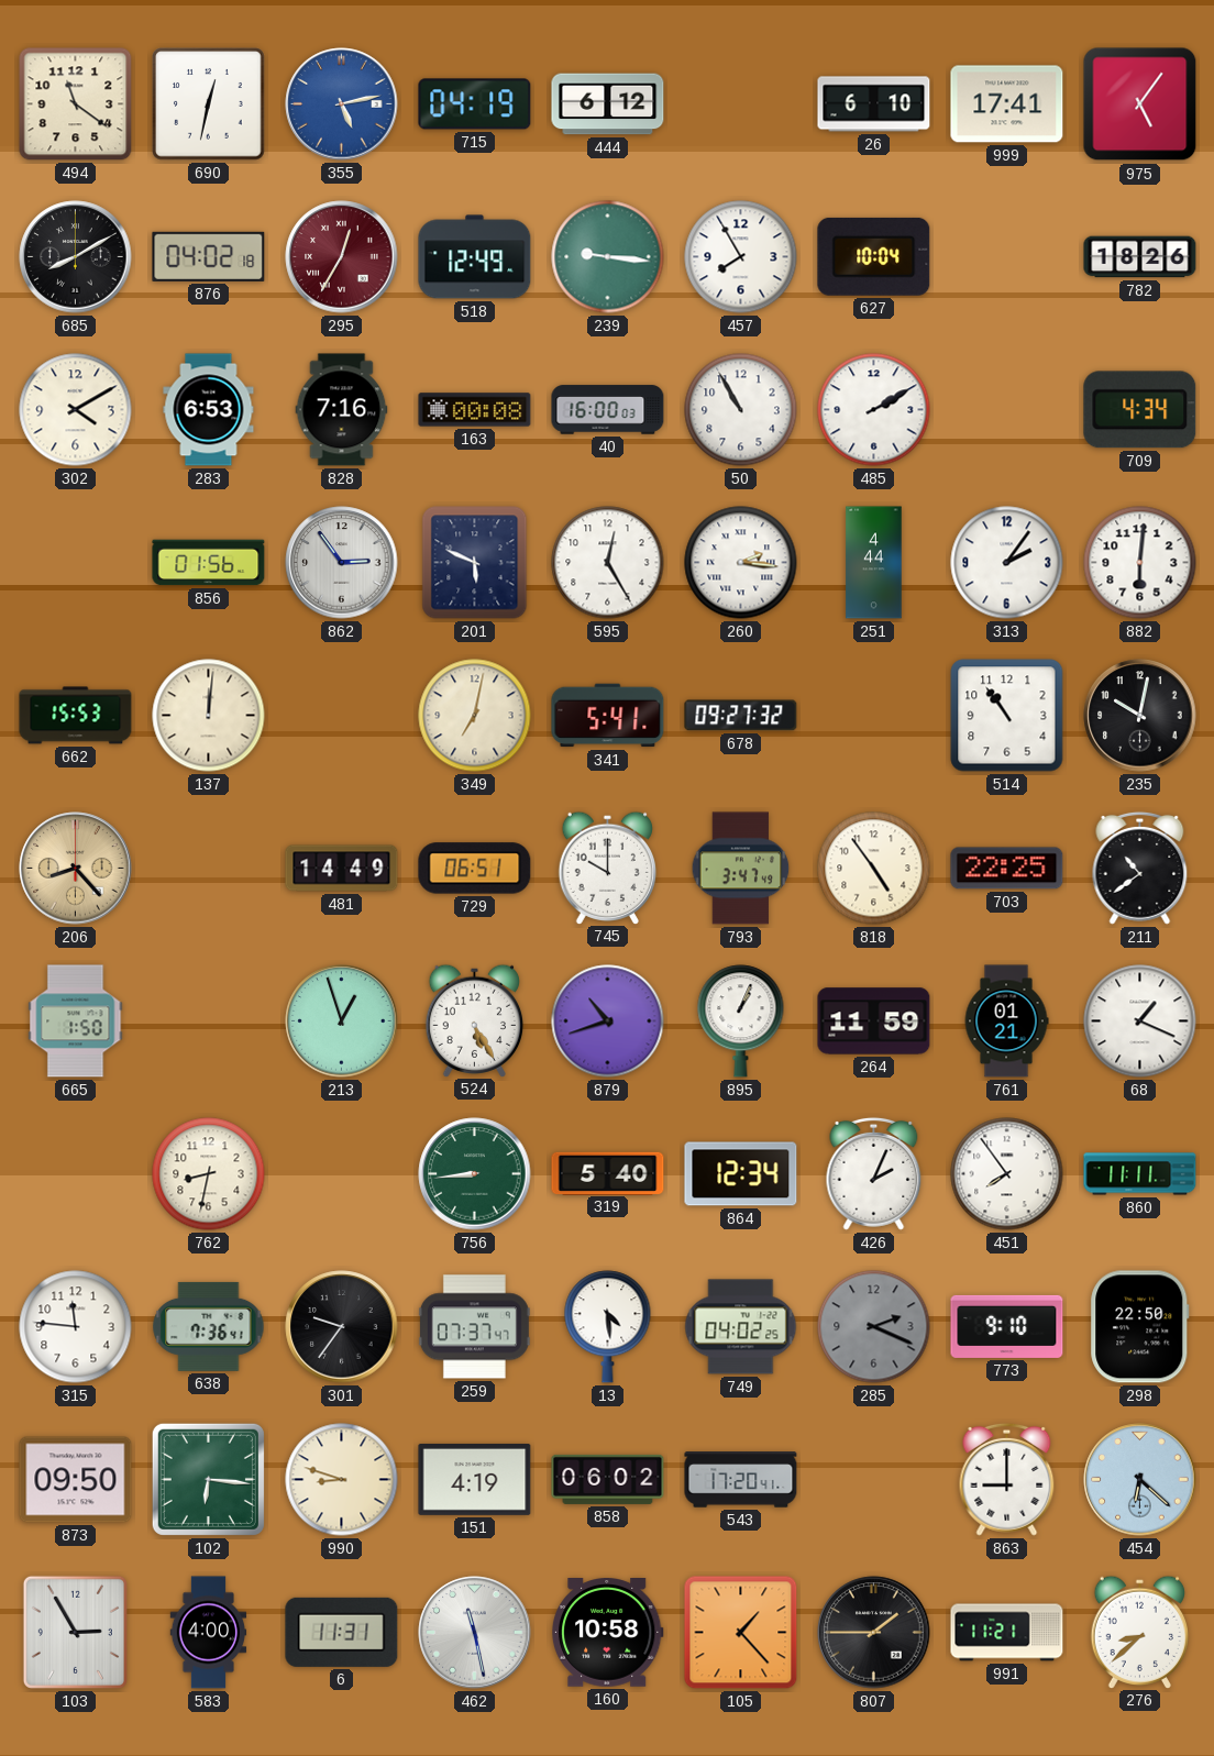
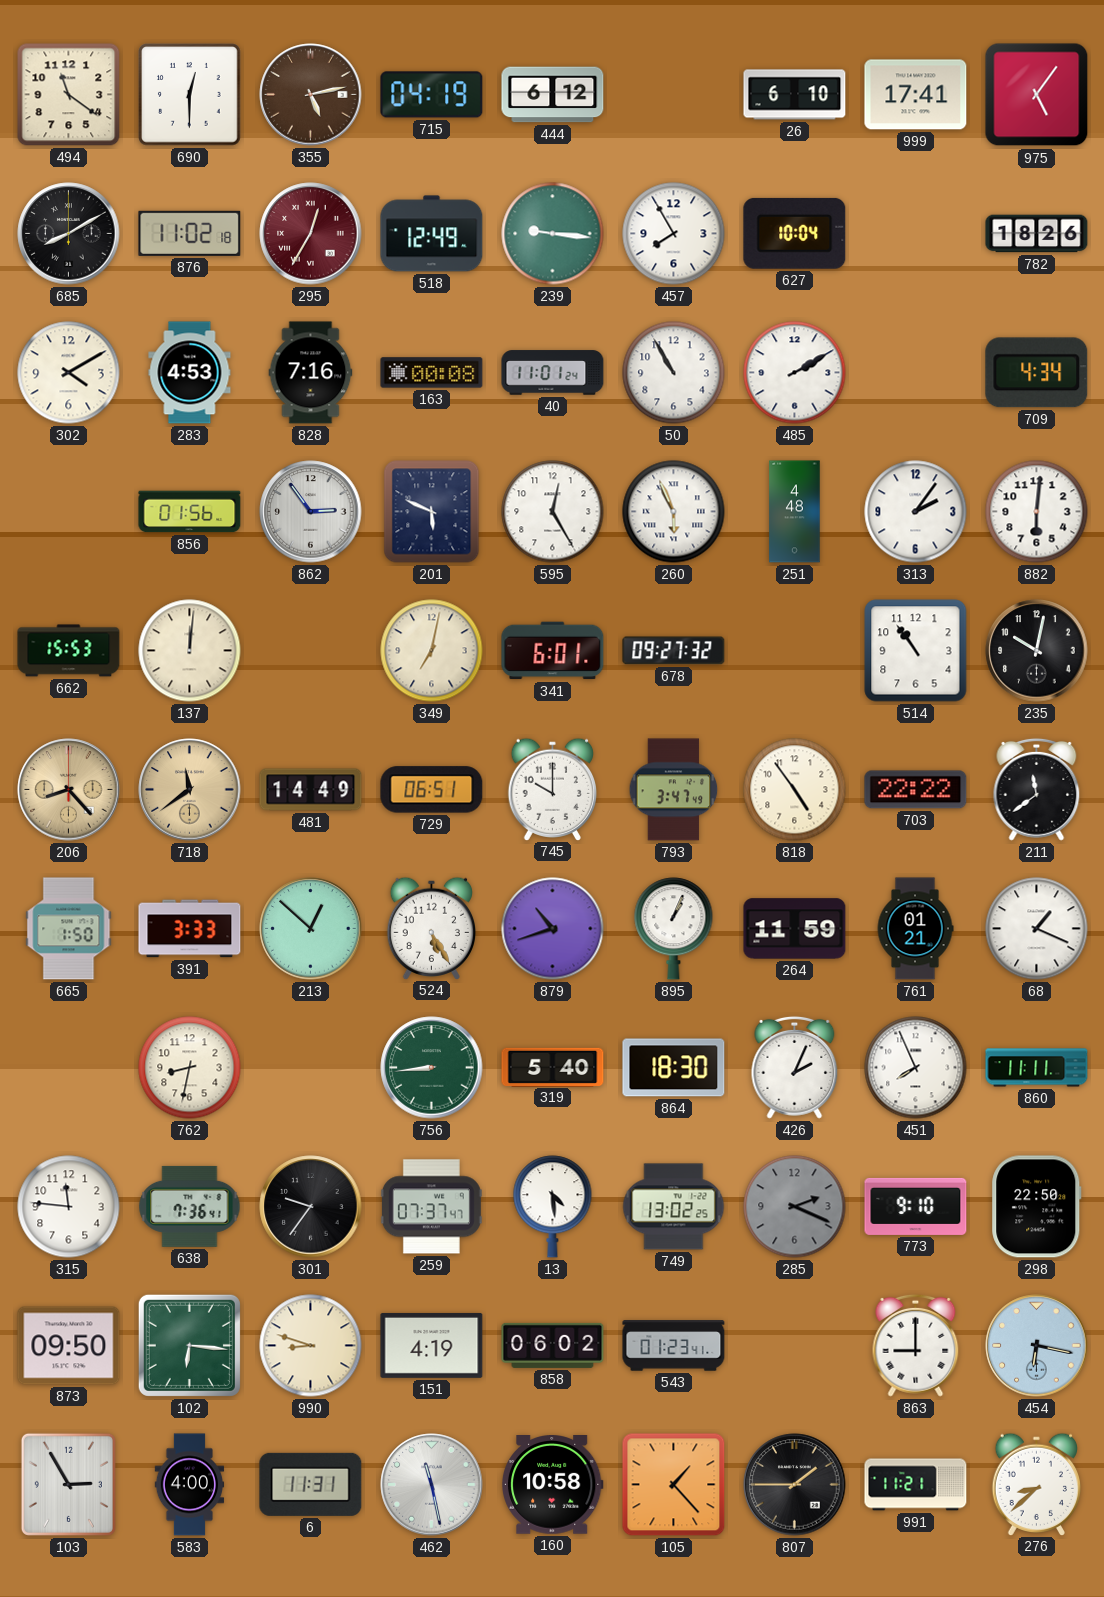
690: 12:32 -> 12:30 (190, 95)
355 dial: blue -> brown (311, 95)
876: 04:02 -> 11:02 (190, 233)
283: 6:53 -> 4:53 (190, 373)
40: 16:00 -> 11:01 (553, 373)
260: 2:16 -> 5:56 (674, 512)
251: 4:44 -> 4:48 (795, 512)
341: 5:41 -> 6:01 (553, 651)
718: none -> 11:39 (190, 790)
703: 22:25 -> 22:22 (916, 790)
211: 10:39 -> 11:39 (1037, 789)
391: none -> 3:33 (190, 929)
213: 12:57 -> 12:52 (311, 929)
864: 12:34 -> 18:30 (674, 1068)
451: 7:54 -> 7:56 (916, 1068)
749: 04:02 -> 13:02 (674, 1207)
543: 17:20 -> 01:23 (674, 1346)
454: 6:22 -> 6:17 (1037, 1346)
